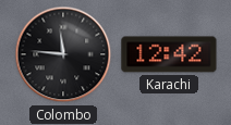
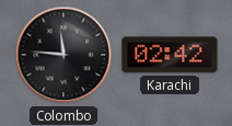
Karachi: 12:42 -> 02:42 (170, 55)
